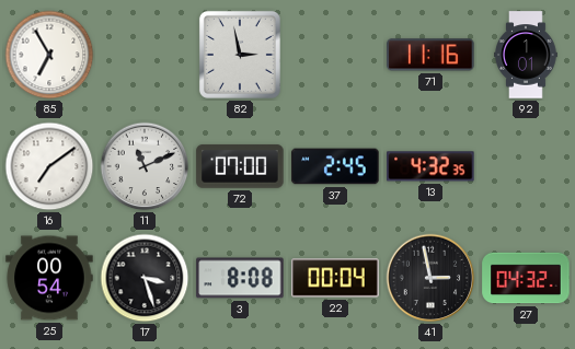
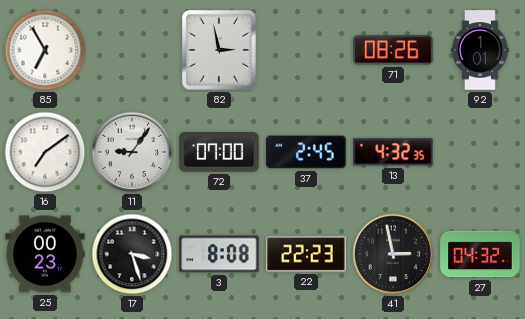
71: 11:16 -> 08:26 (393, 50)
11: 11:11 -> 9:06 (132, 152)
25: 00:54 -> 00:23 (45, 254)
22: 00:04 -> 22:23 (306, 254)
